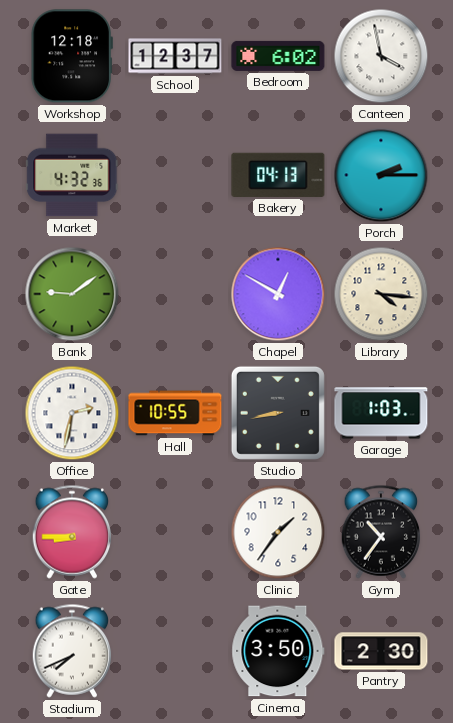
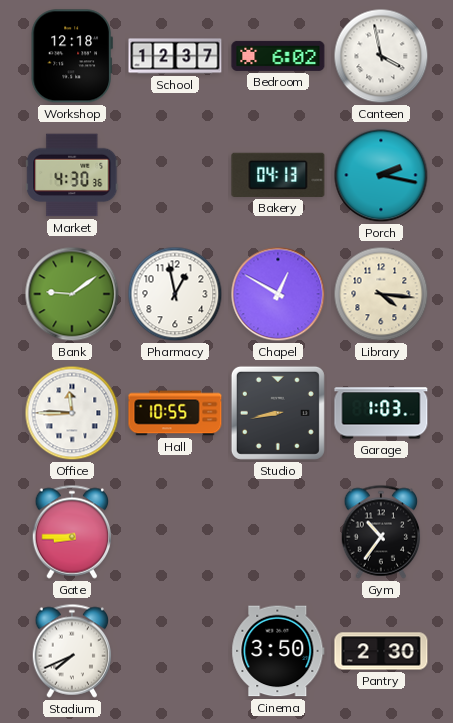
Market: 4:32 -> 4:30 (72, 175)
Porch: 2:15 -> 2:17 (381, 175)
Pharmacy: none -> 12:58 (175, 294)
Office: 2:32 -> 11:45 (72, 413)
Clinic: 1:36 -> none (278, 532)
